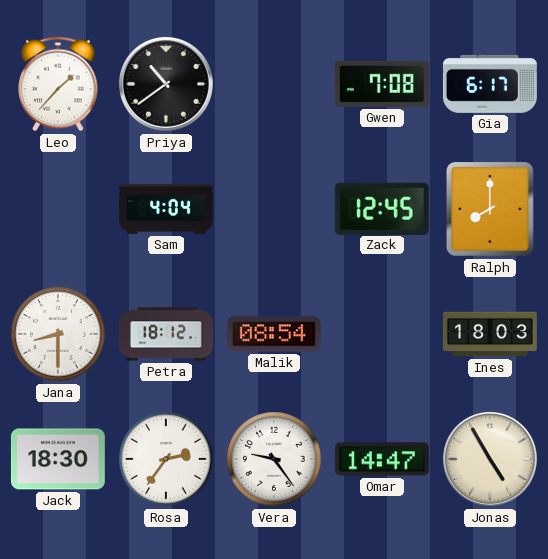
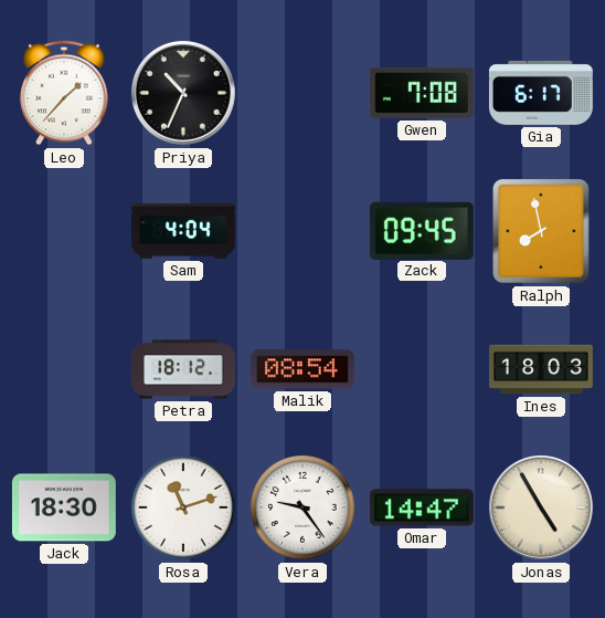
Priya: 10:39 -> 10:34 (183, 93)
Zack: 12:45 -> 09:45 (422, 230)
Ralph: 8:00 -> 7:58 (541, 231)
Jana: 8:30 -> none (58, 334)
Rosa: 2:36 -> 11:12 (183, 507)
